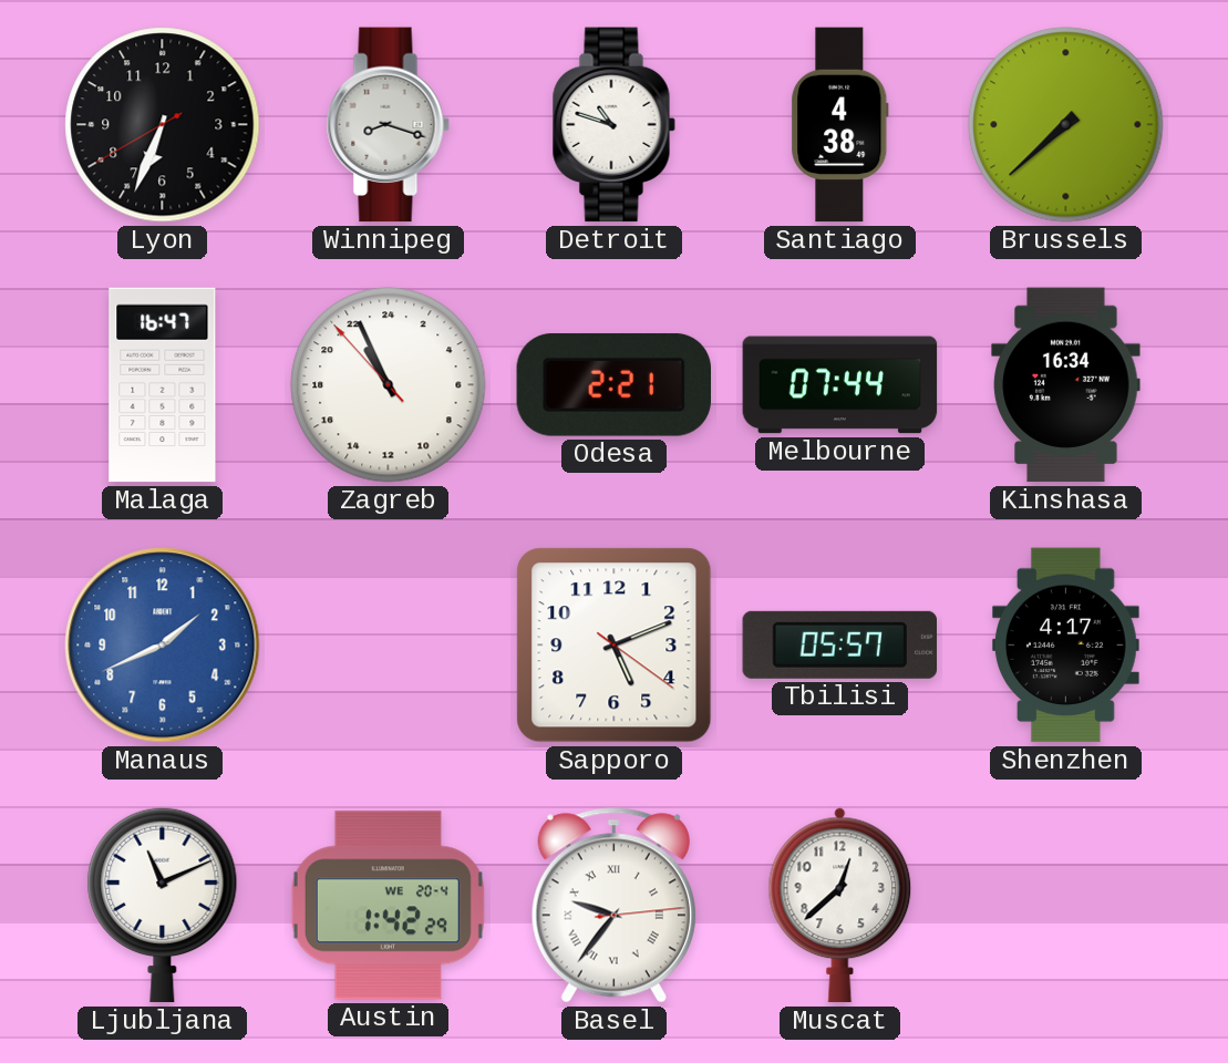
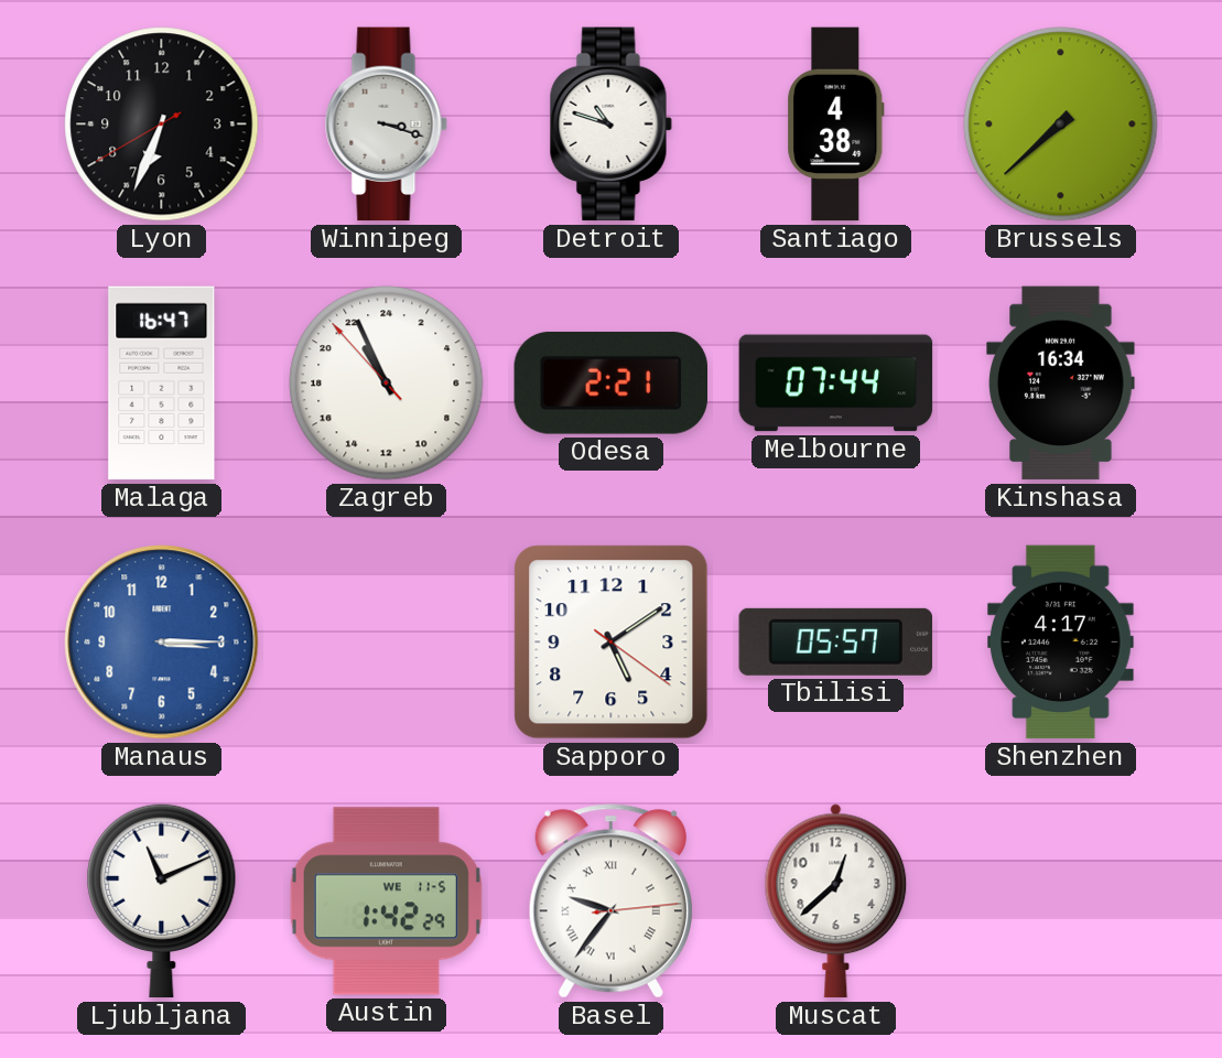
Winnipeg: 8:18 -> 3:18 (386, 125)
Manaus: 1:41 -> 3:15 (162, 643)
Sapporo: 5:11 -> 5:09 (612, 643)
Austin date: WE 20-4 -> WE 11-5 (386, 902)
